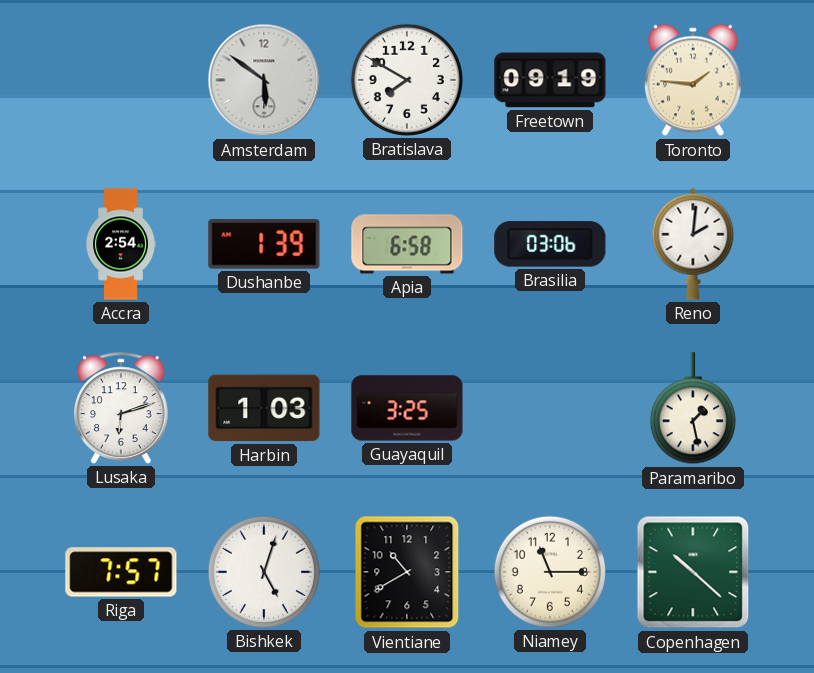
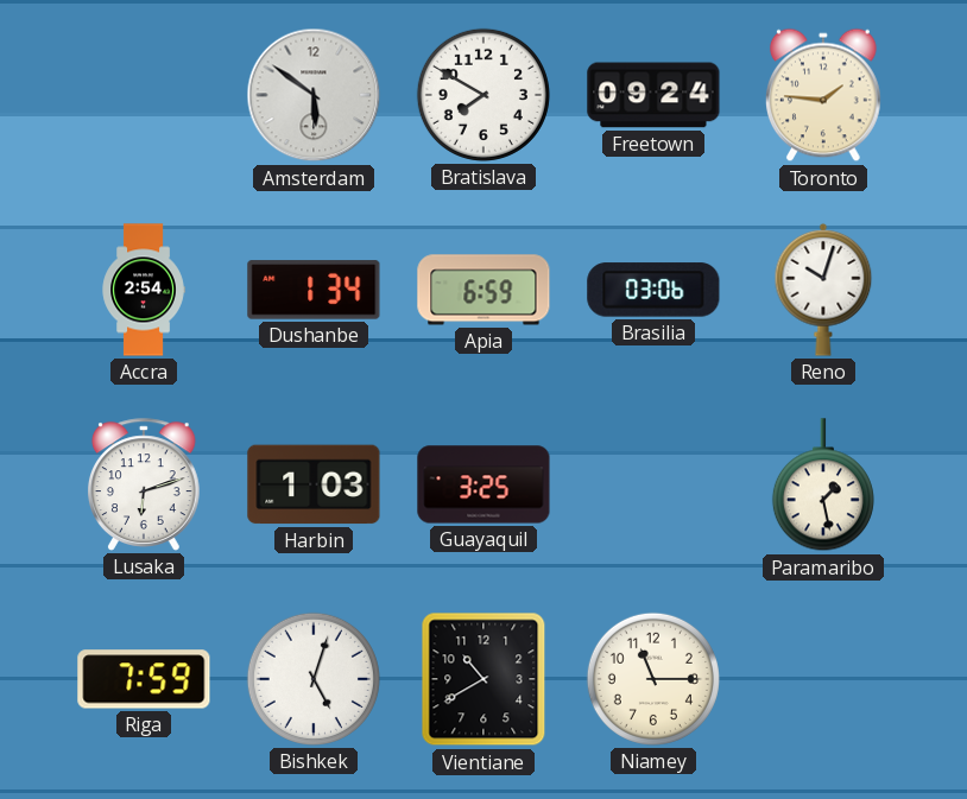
Freetown: 09:19 -> 09:24 (653, 95)
Dushanbe: 1:39 -> 1:34 (314, 290)
Apia: 6:58 -> 6:59 (483, 290)
Reno: 2:01 -> 10:03 (823, 290)
Riga: 7:57 -> 7:59 (144, 679)
Copenhagen: 10:22 -> none (693, 572)
